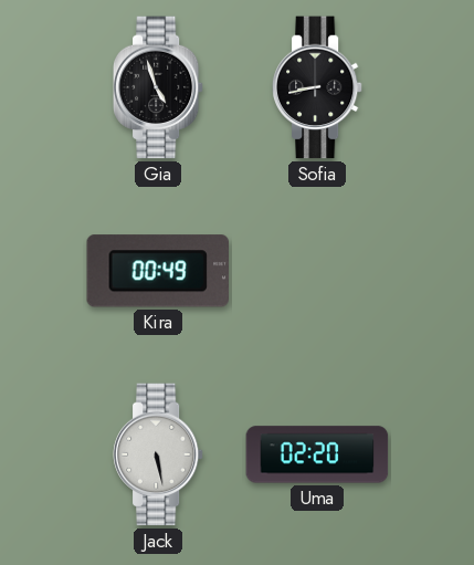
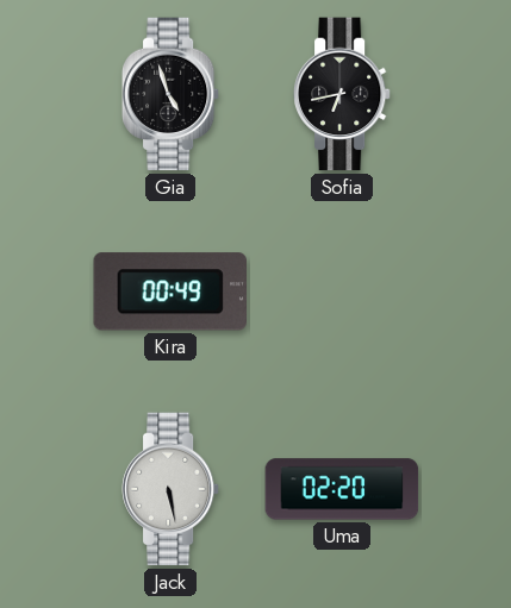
Sofia: 8:43 -> 6:43 (342, 94)
